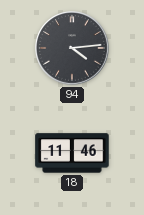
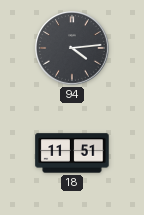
18: 11:46 -> 11:51 (72, 153)
